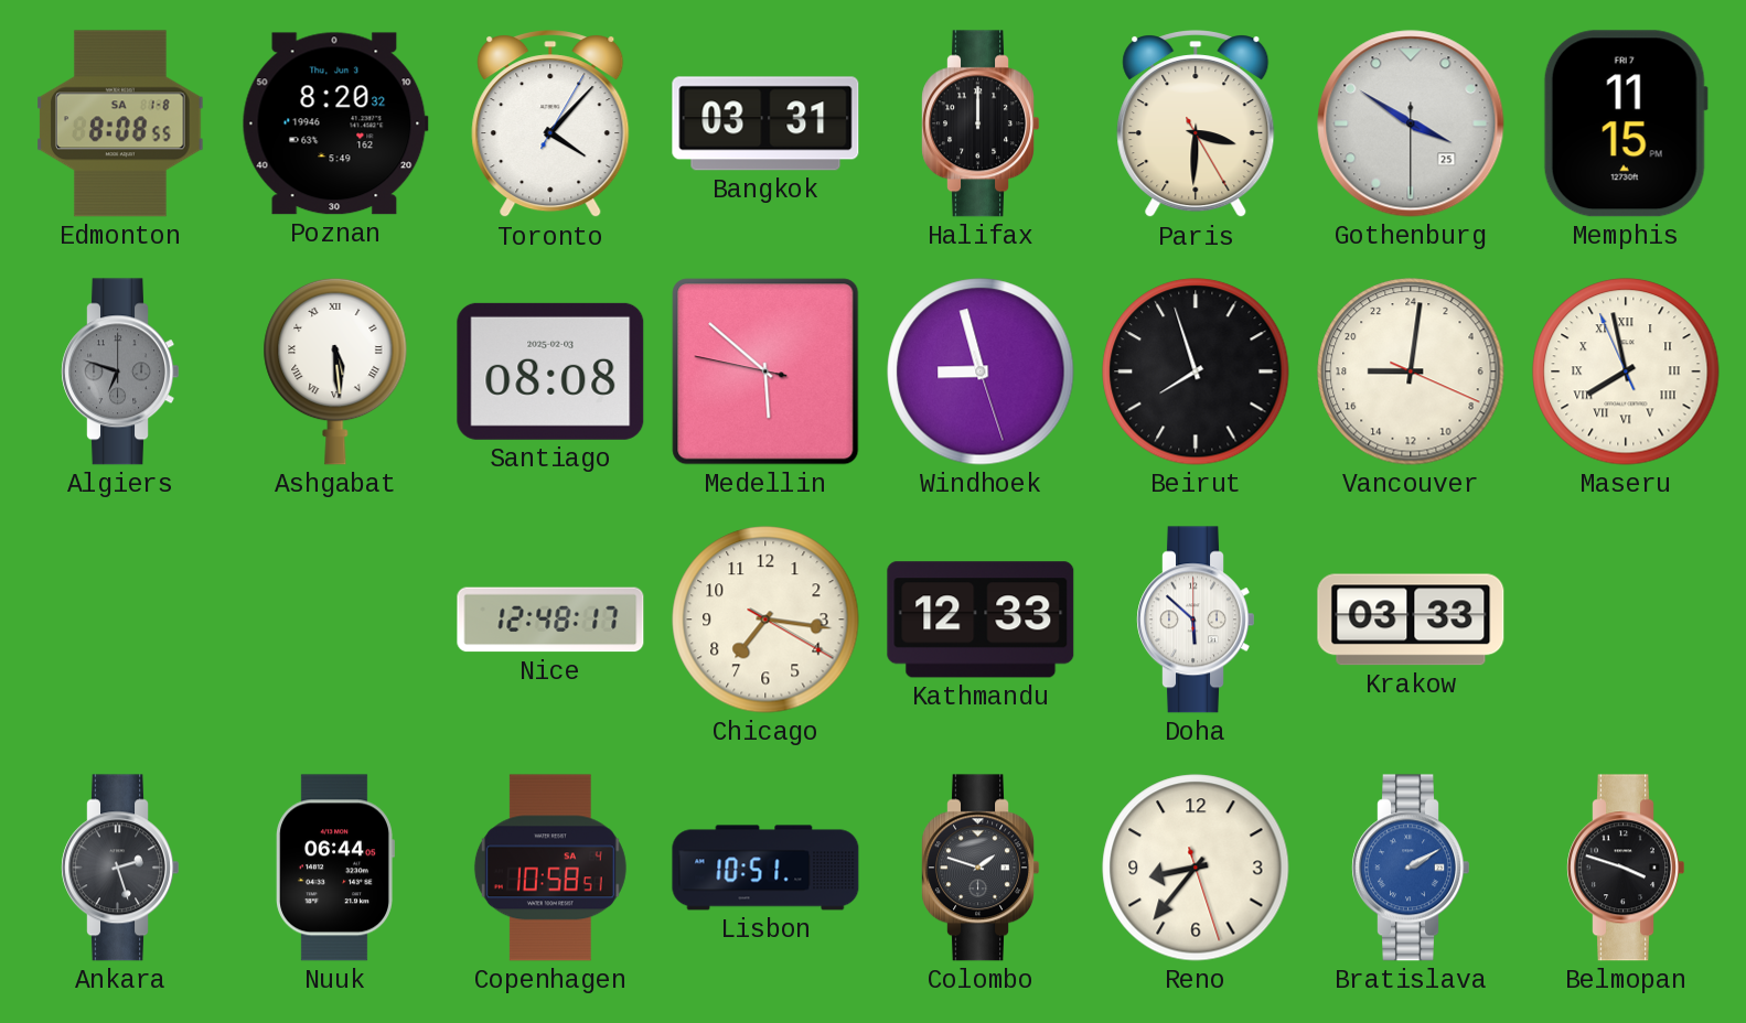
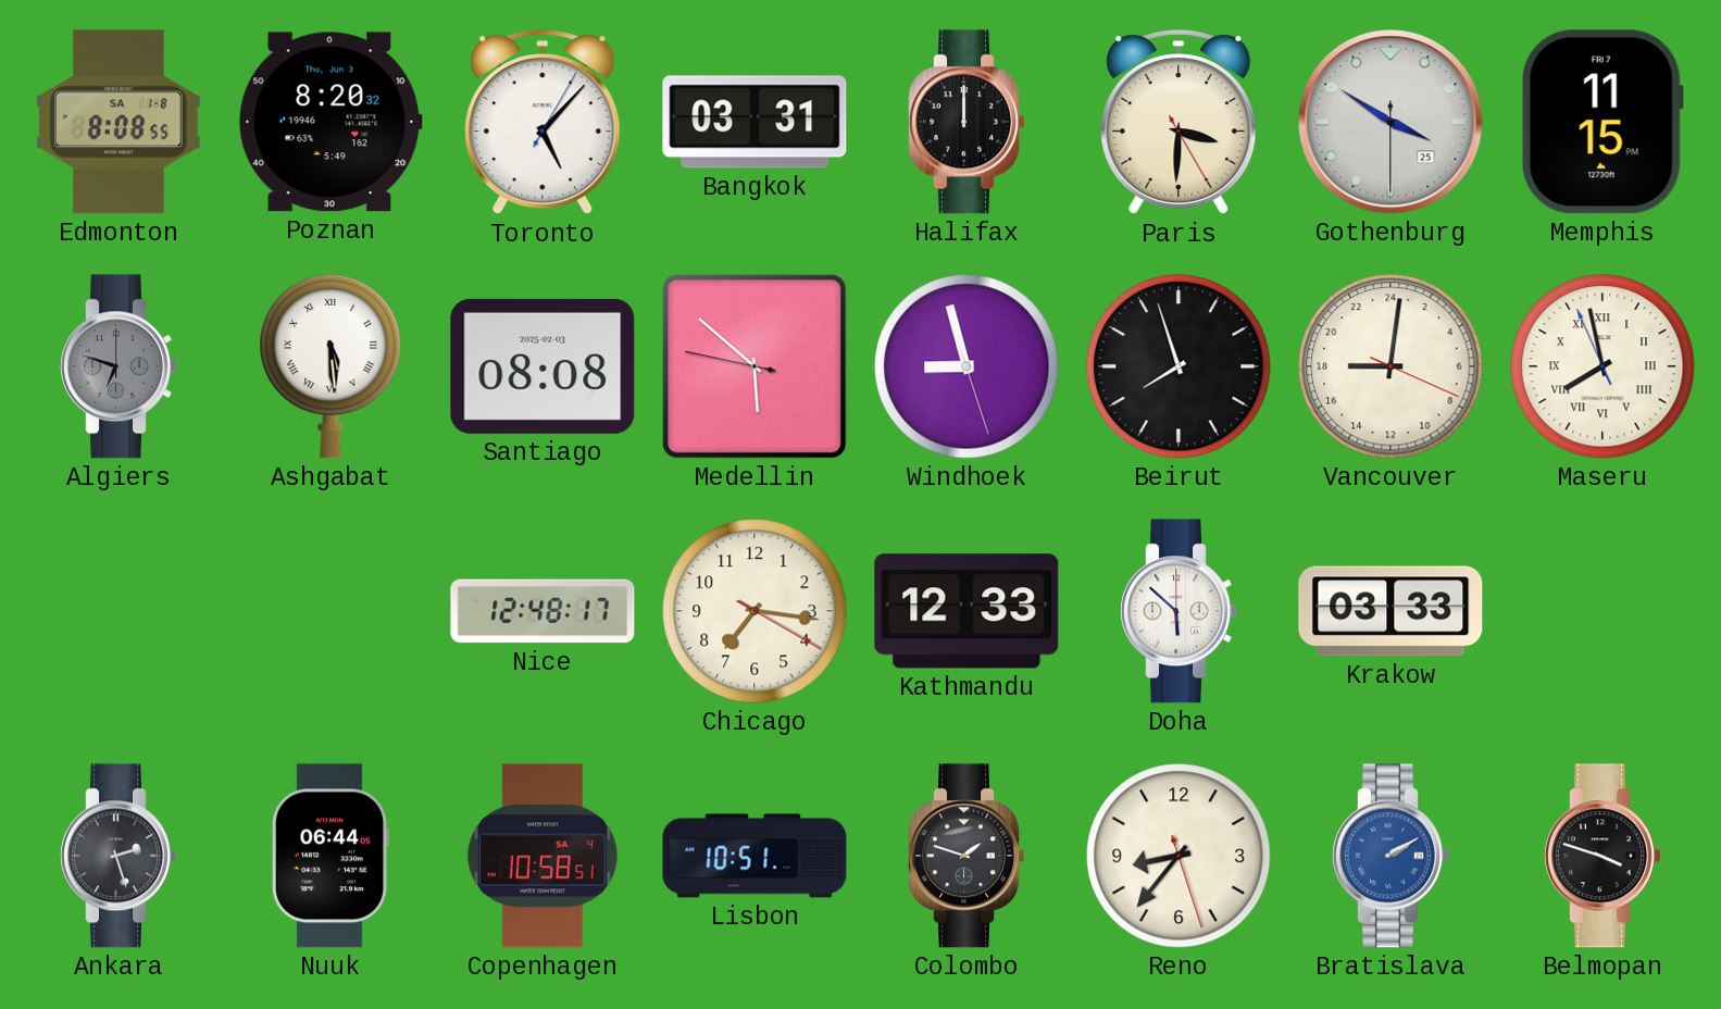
Toronto: 4:07 -> 5:07 (543, 123)
